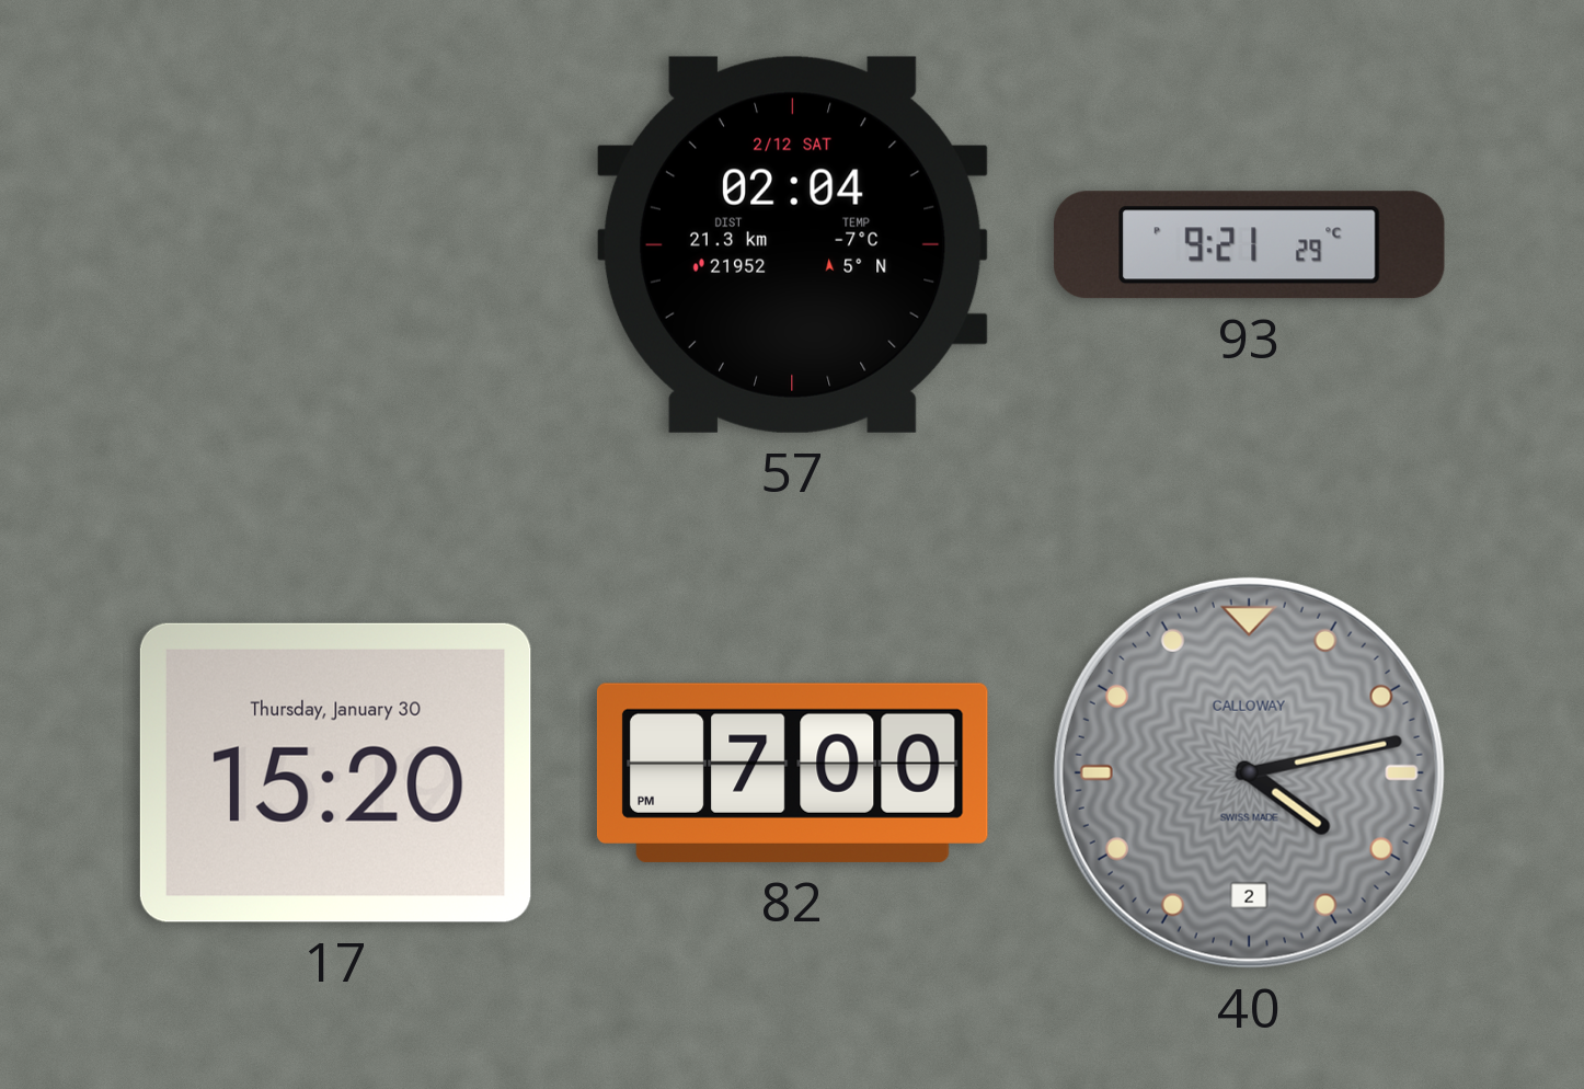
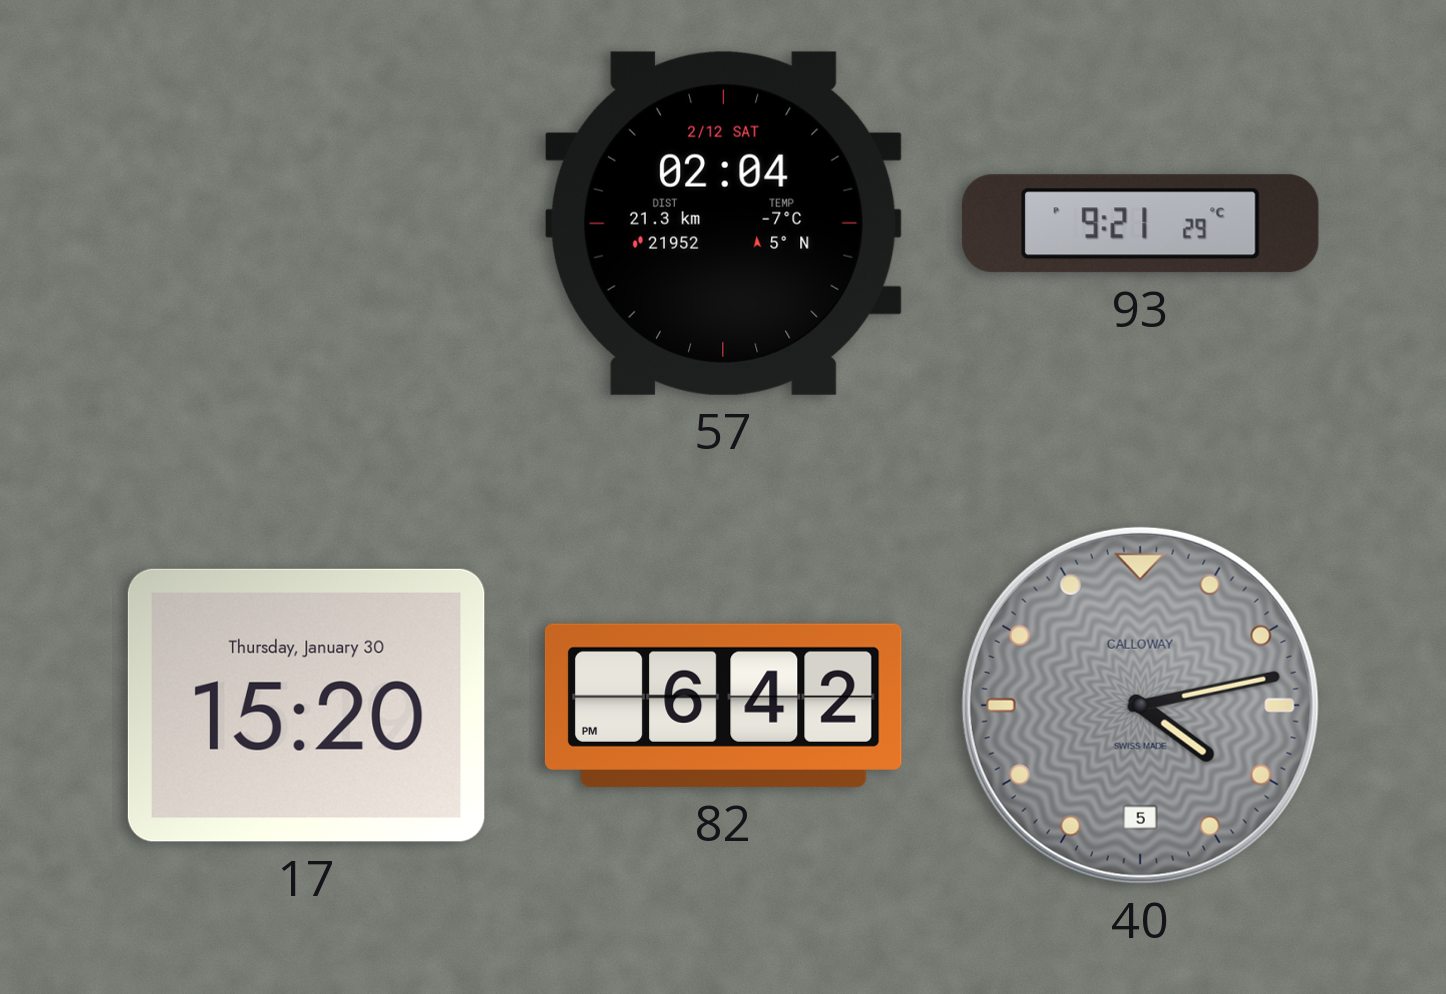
82: 7:00 -> 6:42 (723, 705)
40 date: 2 -> 5 (1140, 705)
